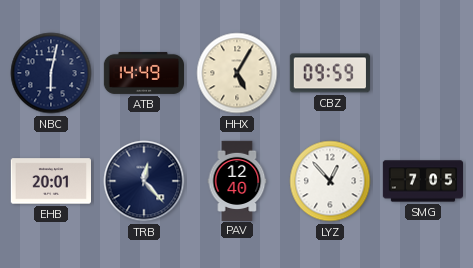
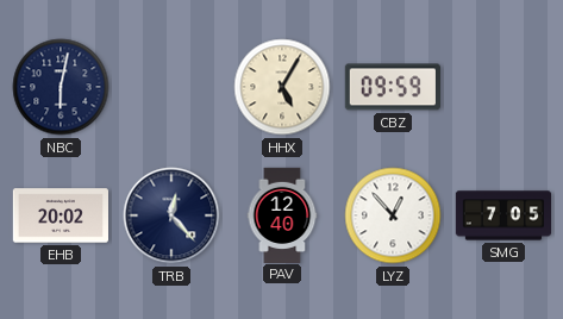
ATB: 14:49 -> none (143, 73)
EHB: 20:01 -> 20:02 (60, 215)
